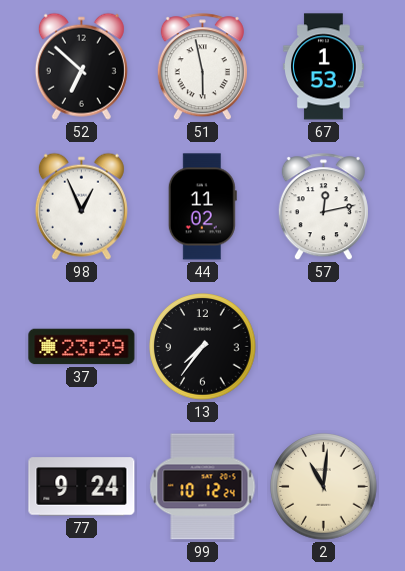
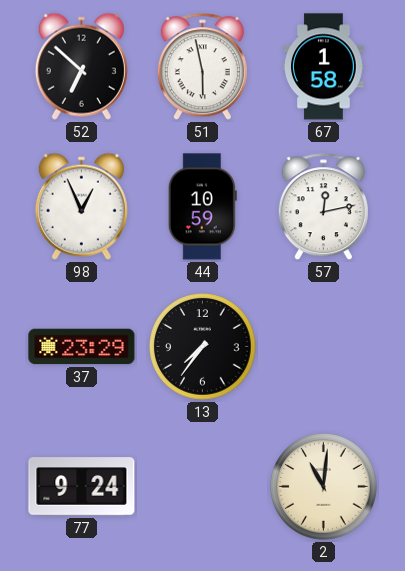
67: 1:53 -> 1:58 (324, 67)
44: 11:02 -> 10:59 (202, 207)
99: 10:12 -> none (203, 487)
